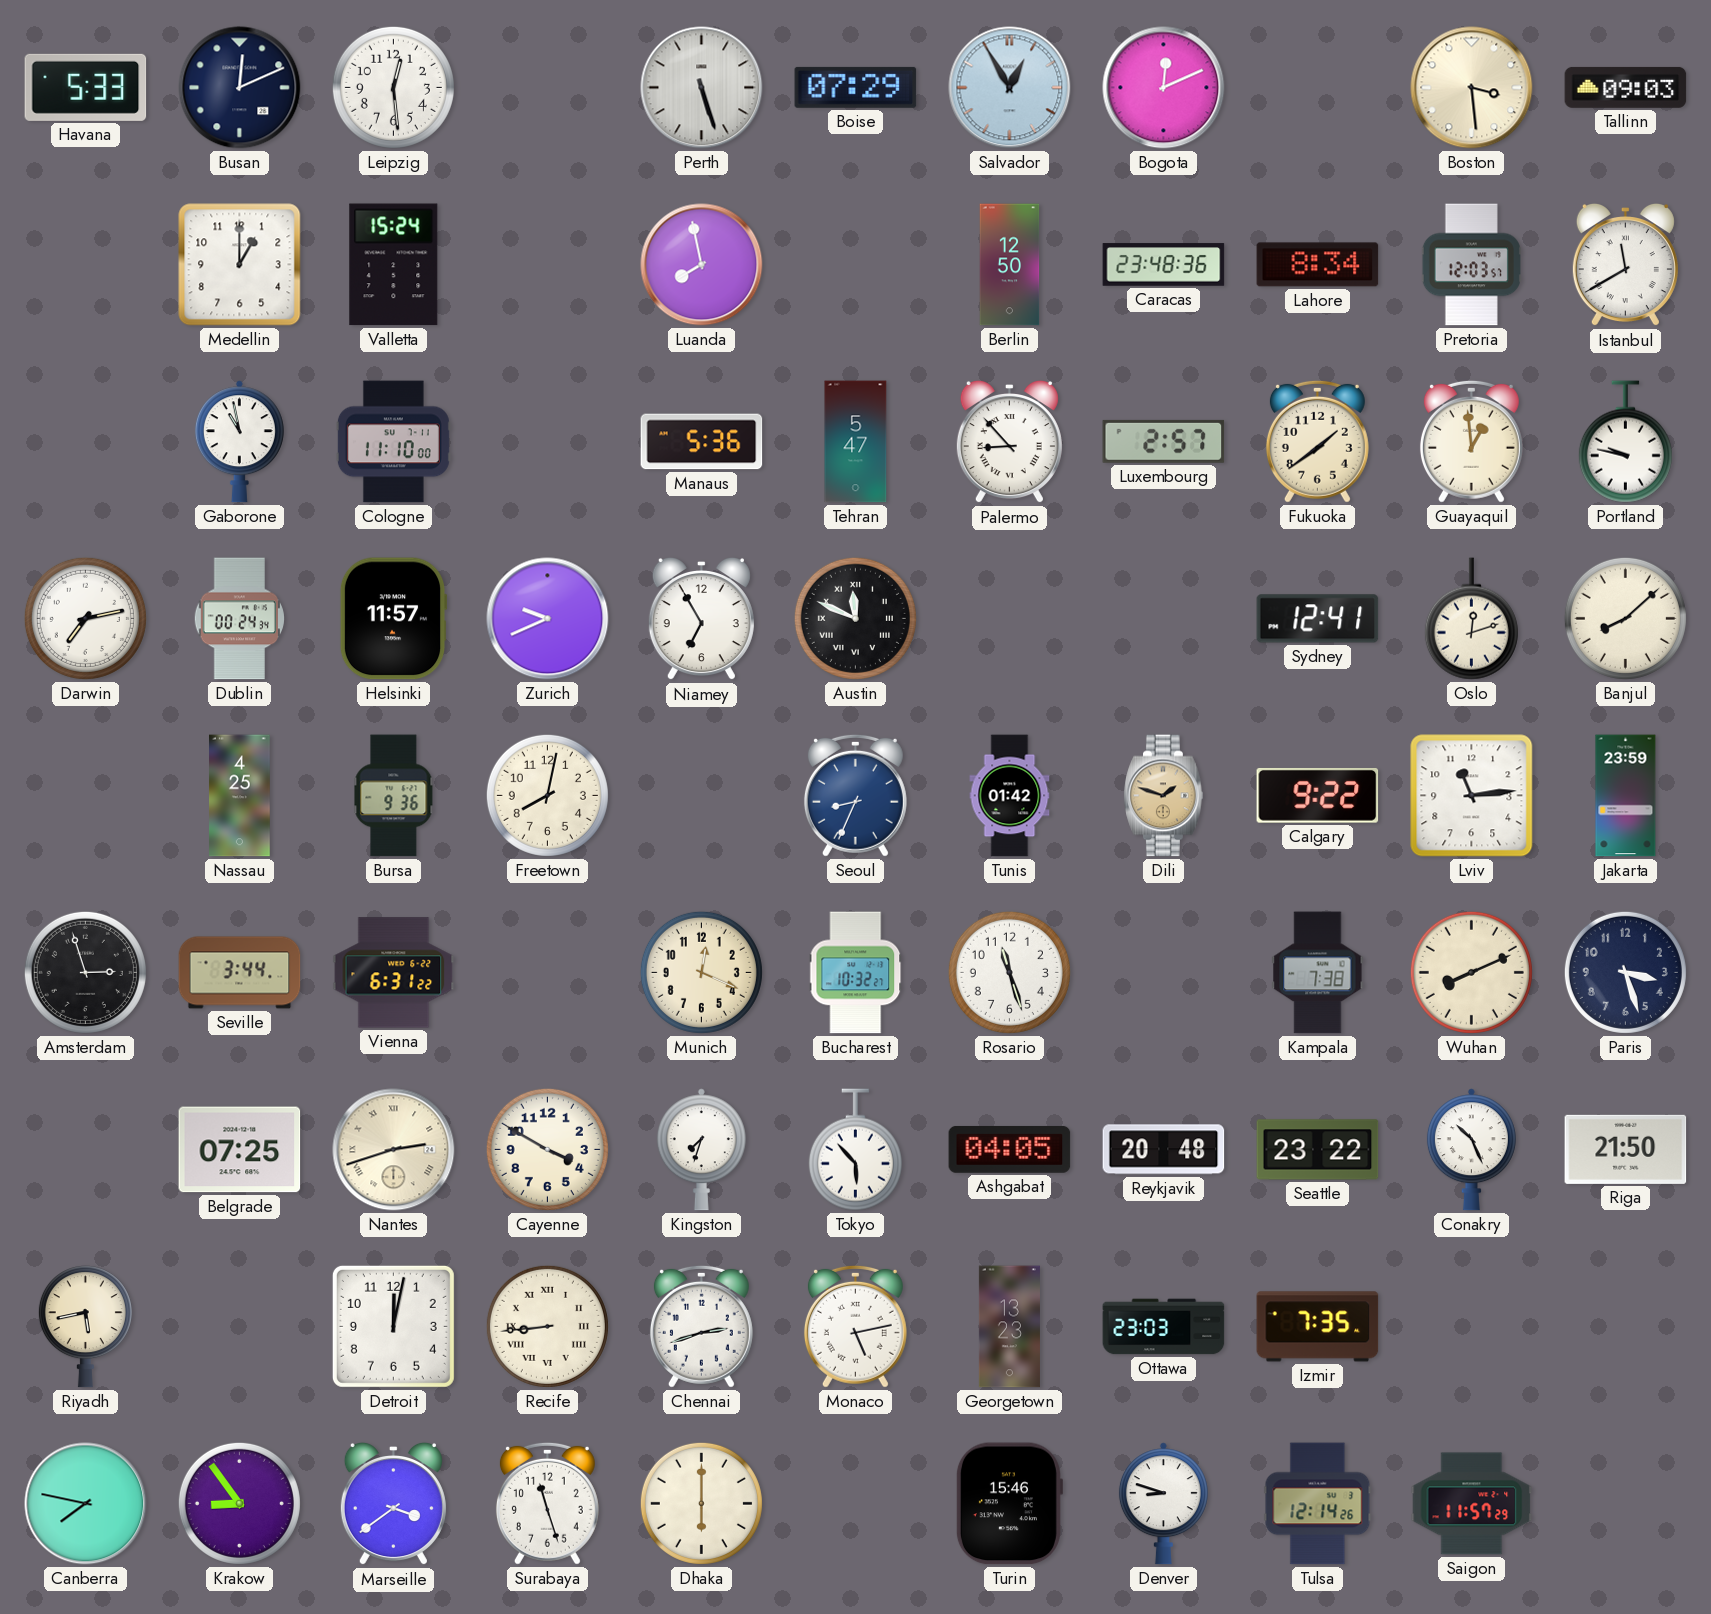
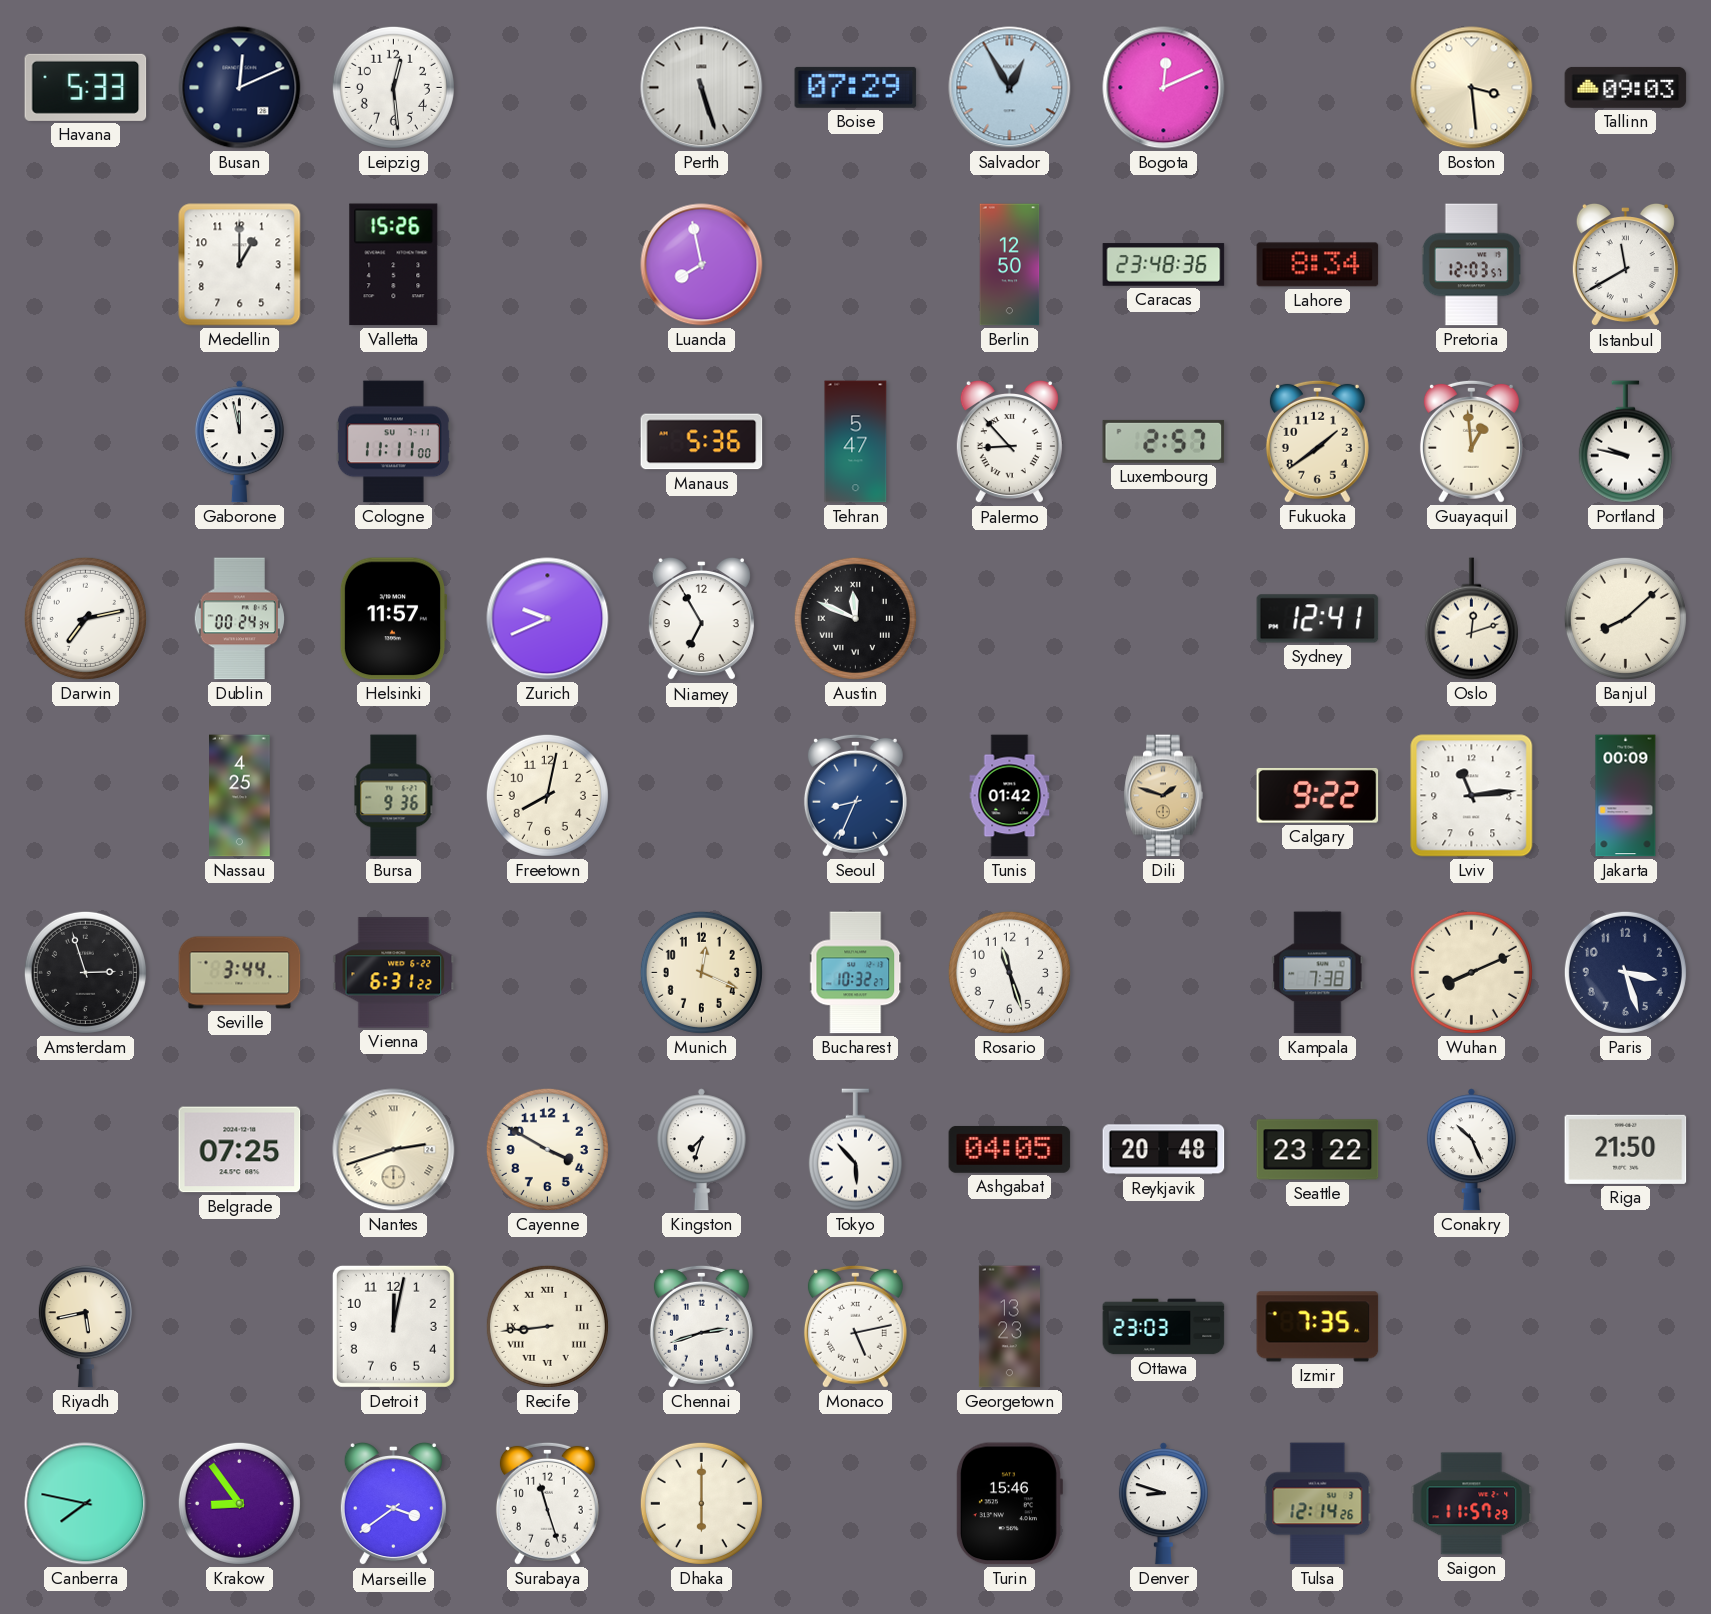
Valletta: 15:24 -> 15:26 (394, 265)
Gaborone: 10:58 -> 11:58 (239, 442)
Cologne: 11:10 -> 11:11 (393, 442)
Jakarta: 23:59 -> 00:09 (1626, 796)
